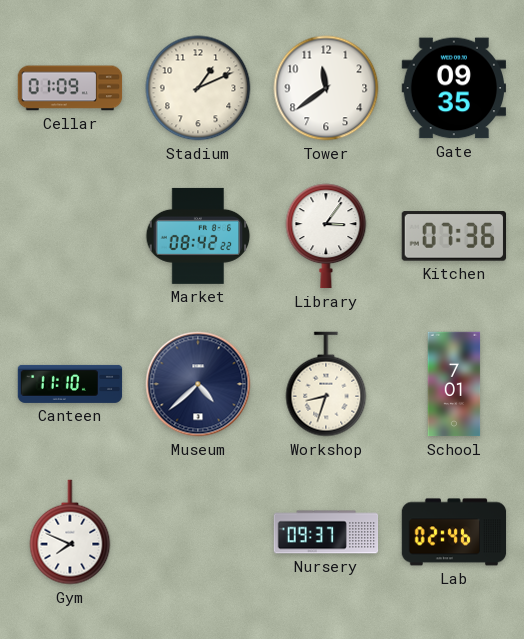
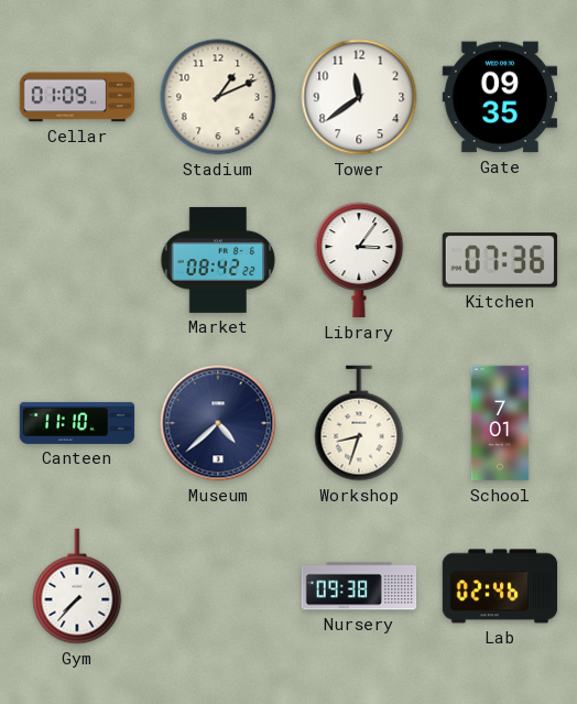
Gym: 7:49 -> 7:37 (77, 586)
Nursery: 09:37 -> 09:38 (359, 586)
